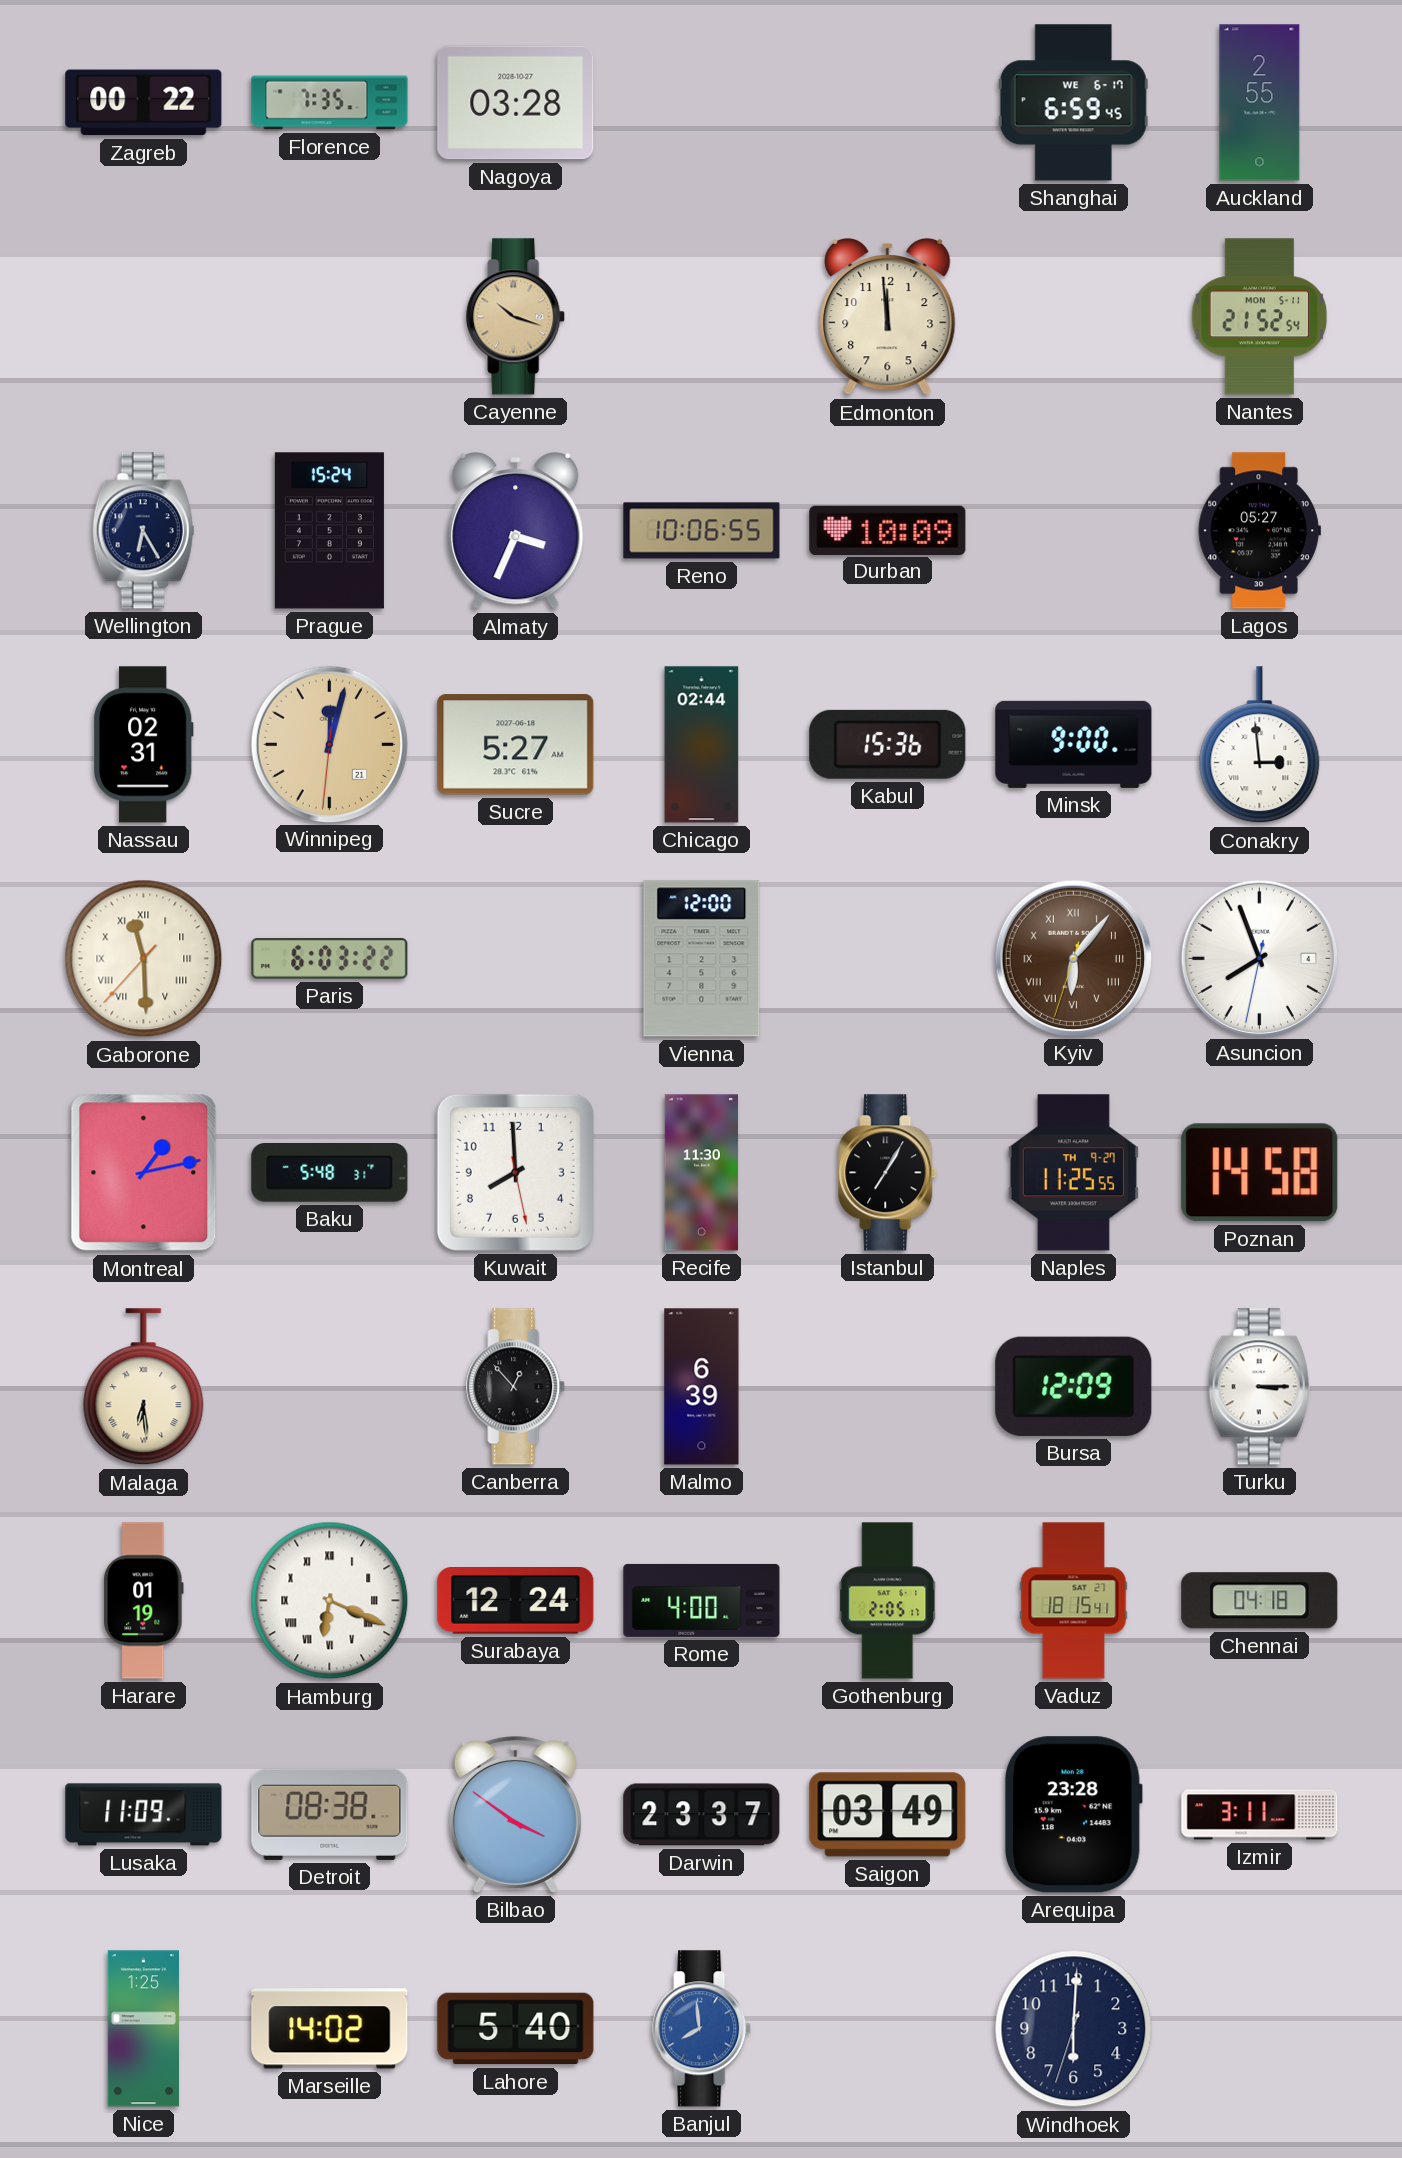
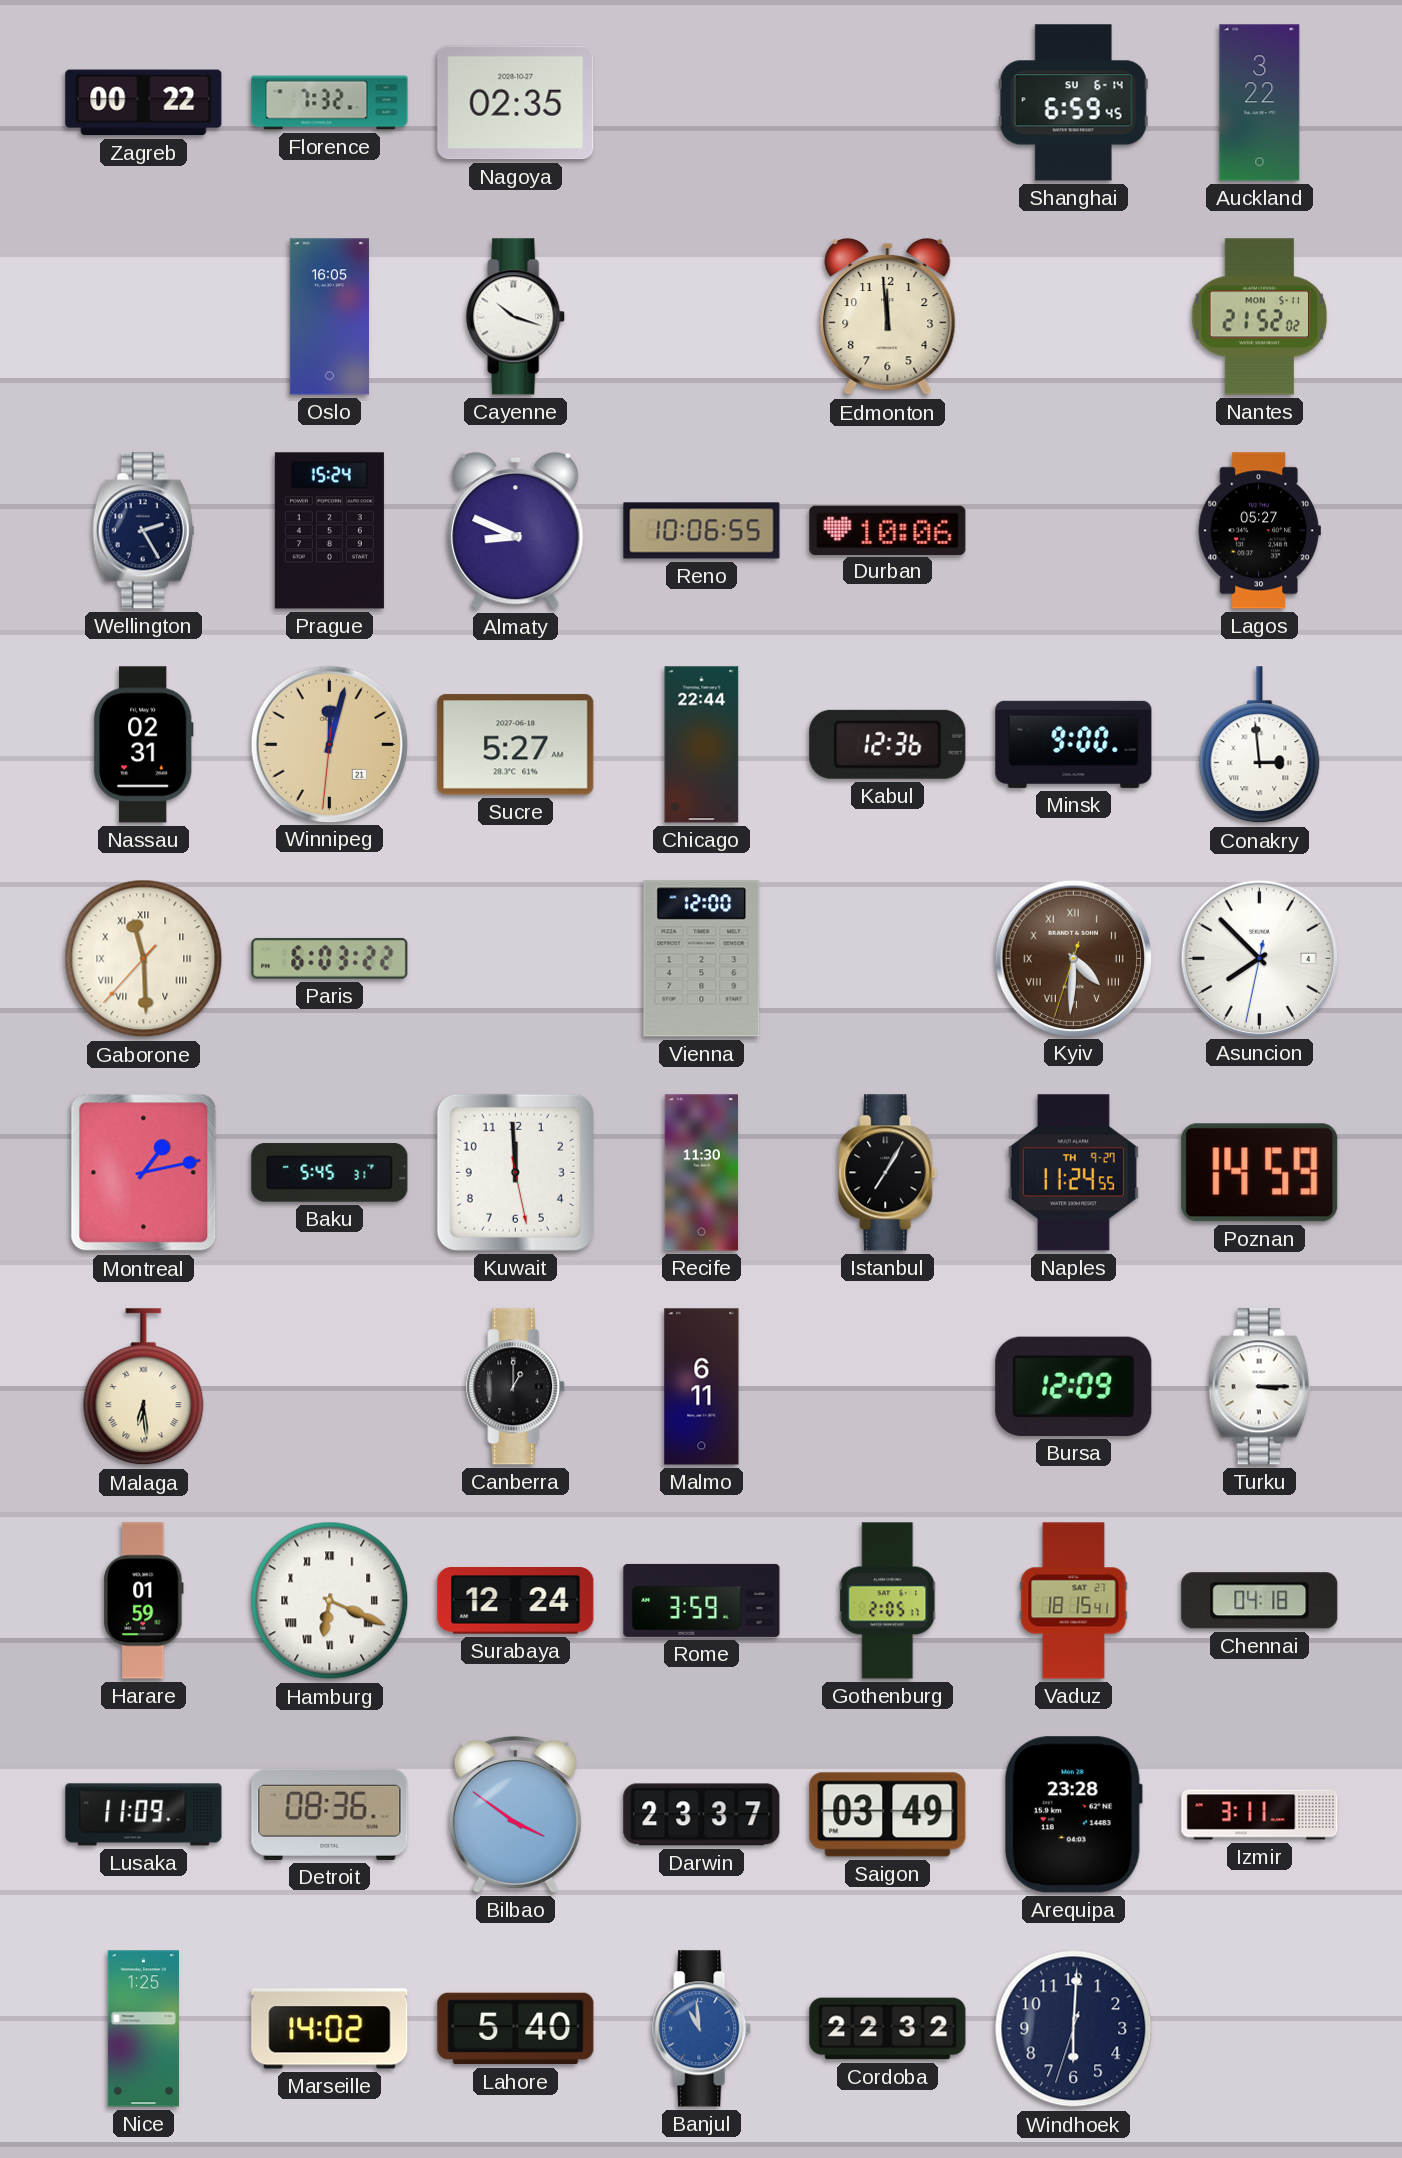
Florence: 7:35 -> 7:32 (330, 103)
Nagoya: 03:28 -> 02:35 (516, 103)
Shanghai date: WE 6-17 -> SU 6-14 (1073, 103)
Auckland: 2:55 -> 3:22 (1260, 103)
Oslo: none -> 16:05 (329, 317)
Cayenne dial: champagne -> white (516, 317)
Nantes: 21:52:54 -> 21:52:02 (1260, 317)
Wellington: 6:25 -> 2:25 (144, 531)
Almaty: 3:34 -> 8:49 (516, 531)
Durban: 10:09 -> 10:06 (888, 530)
Chicago: 02:44 -> 22:44 (702, 745)
Kabul: 15:36 -> 12:36 (888, 744)
Kyiv: 6:06 -> 4:30 (1073, 958)
Asuncion: 7:56 -> 7:52 (1259, 958)
Baku: 5:48 -> 5:45 (330, 1173)
Kuwait: 7:59 -> 11:59 (515, 1172)
Naples: 11:25 -> 11:24 (1073, 1173)
Poznan: 14:58 -> 14:59 (1260, 1173)
Canberra: 12:53 -> 1:00 (516, 1387)
Malmo: 6:39 -> 6:11 (702, 1387)
Harare: 01:19 -> 01:59 (144, 1601)
Rome: 4:00 -> 3:59 (702, 1600)
Detroit: 08:38 -> 08:36 (330, 1814)
Banjul: 7:59 -> 10:59 (702, 2029)
Cordoba: none -> 22:32 (888, 2029)
